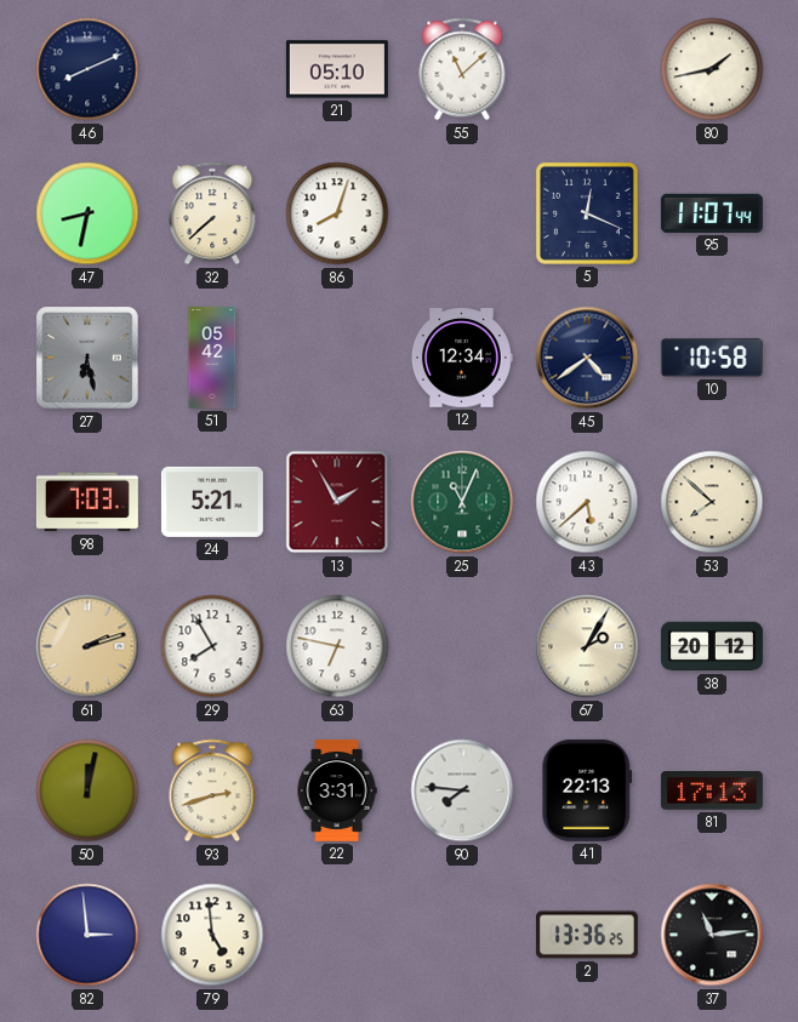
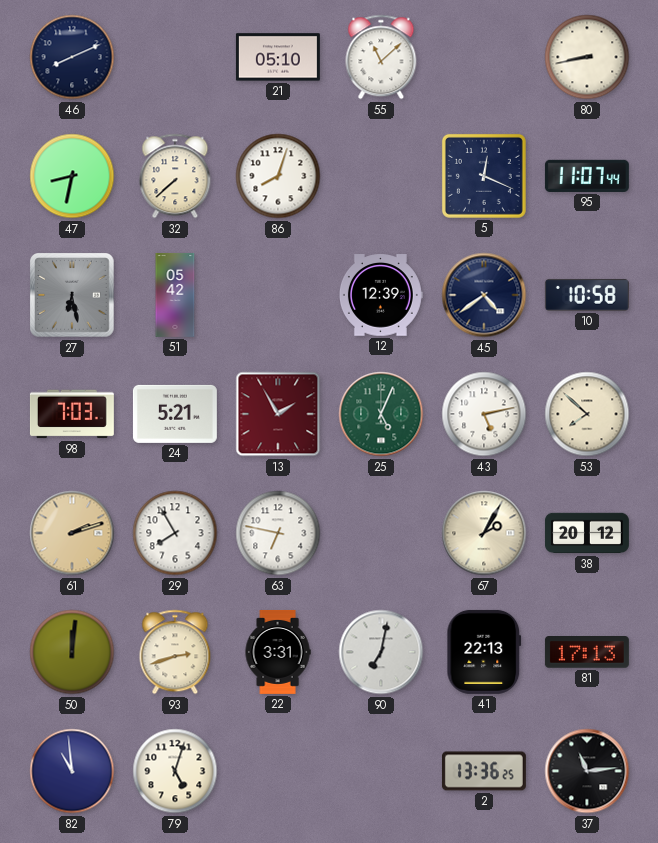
80: 1:43 -> 8:43 (587, 57)
12: 12:34 -> 12:39 (380, 295)
25: 11:04 -> 5:04 (381, 414)
43: 5:38 -> 5:13 (484, 414)
50: 12:02 -> 12:01 (72, 652)
90: 7:46 -> 7:02 (381, 652)
82: 2:59 -> 10:59 (72, 771)
79: 4:59 -> 5:03 (175, 771)
